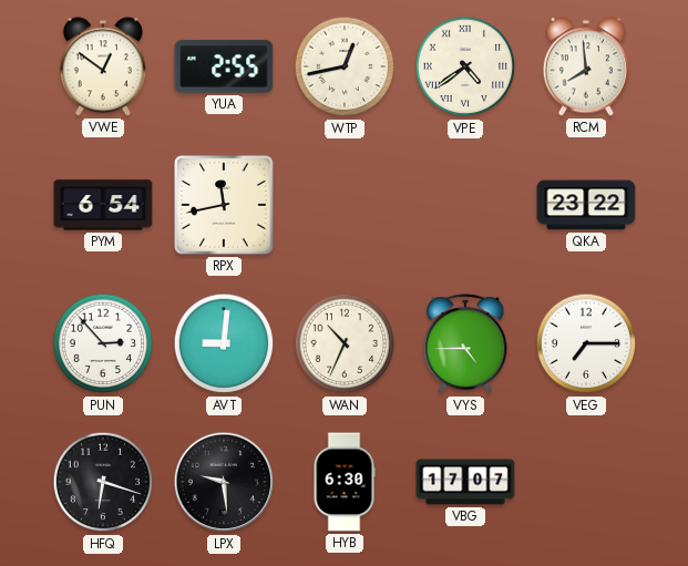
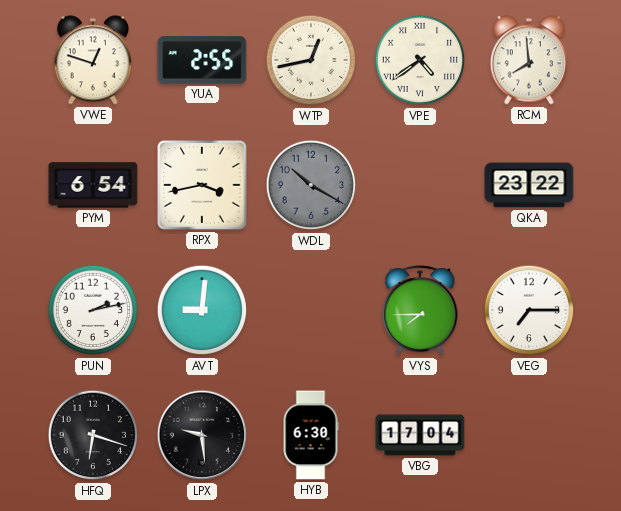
VWE: 12:51 -> 12:48 (93, 60)
RPX: 11:43 -> 3:43 (202, 185)
WDL: none -> 10:20 (311, 185)
PUN: 2:53 -> 2:13 (93, 310)
WAN: 10:34 -> none (345, 343)
VYS: 4:45 -> 7:45 (420, 311)
VBG: 17:07 -> 17:04 (420, 435)
